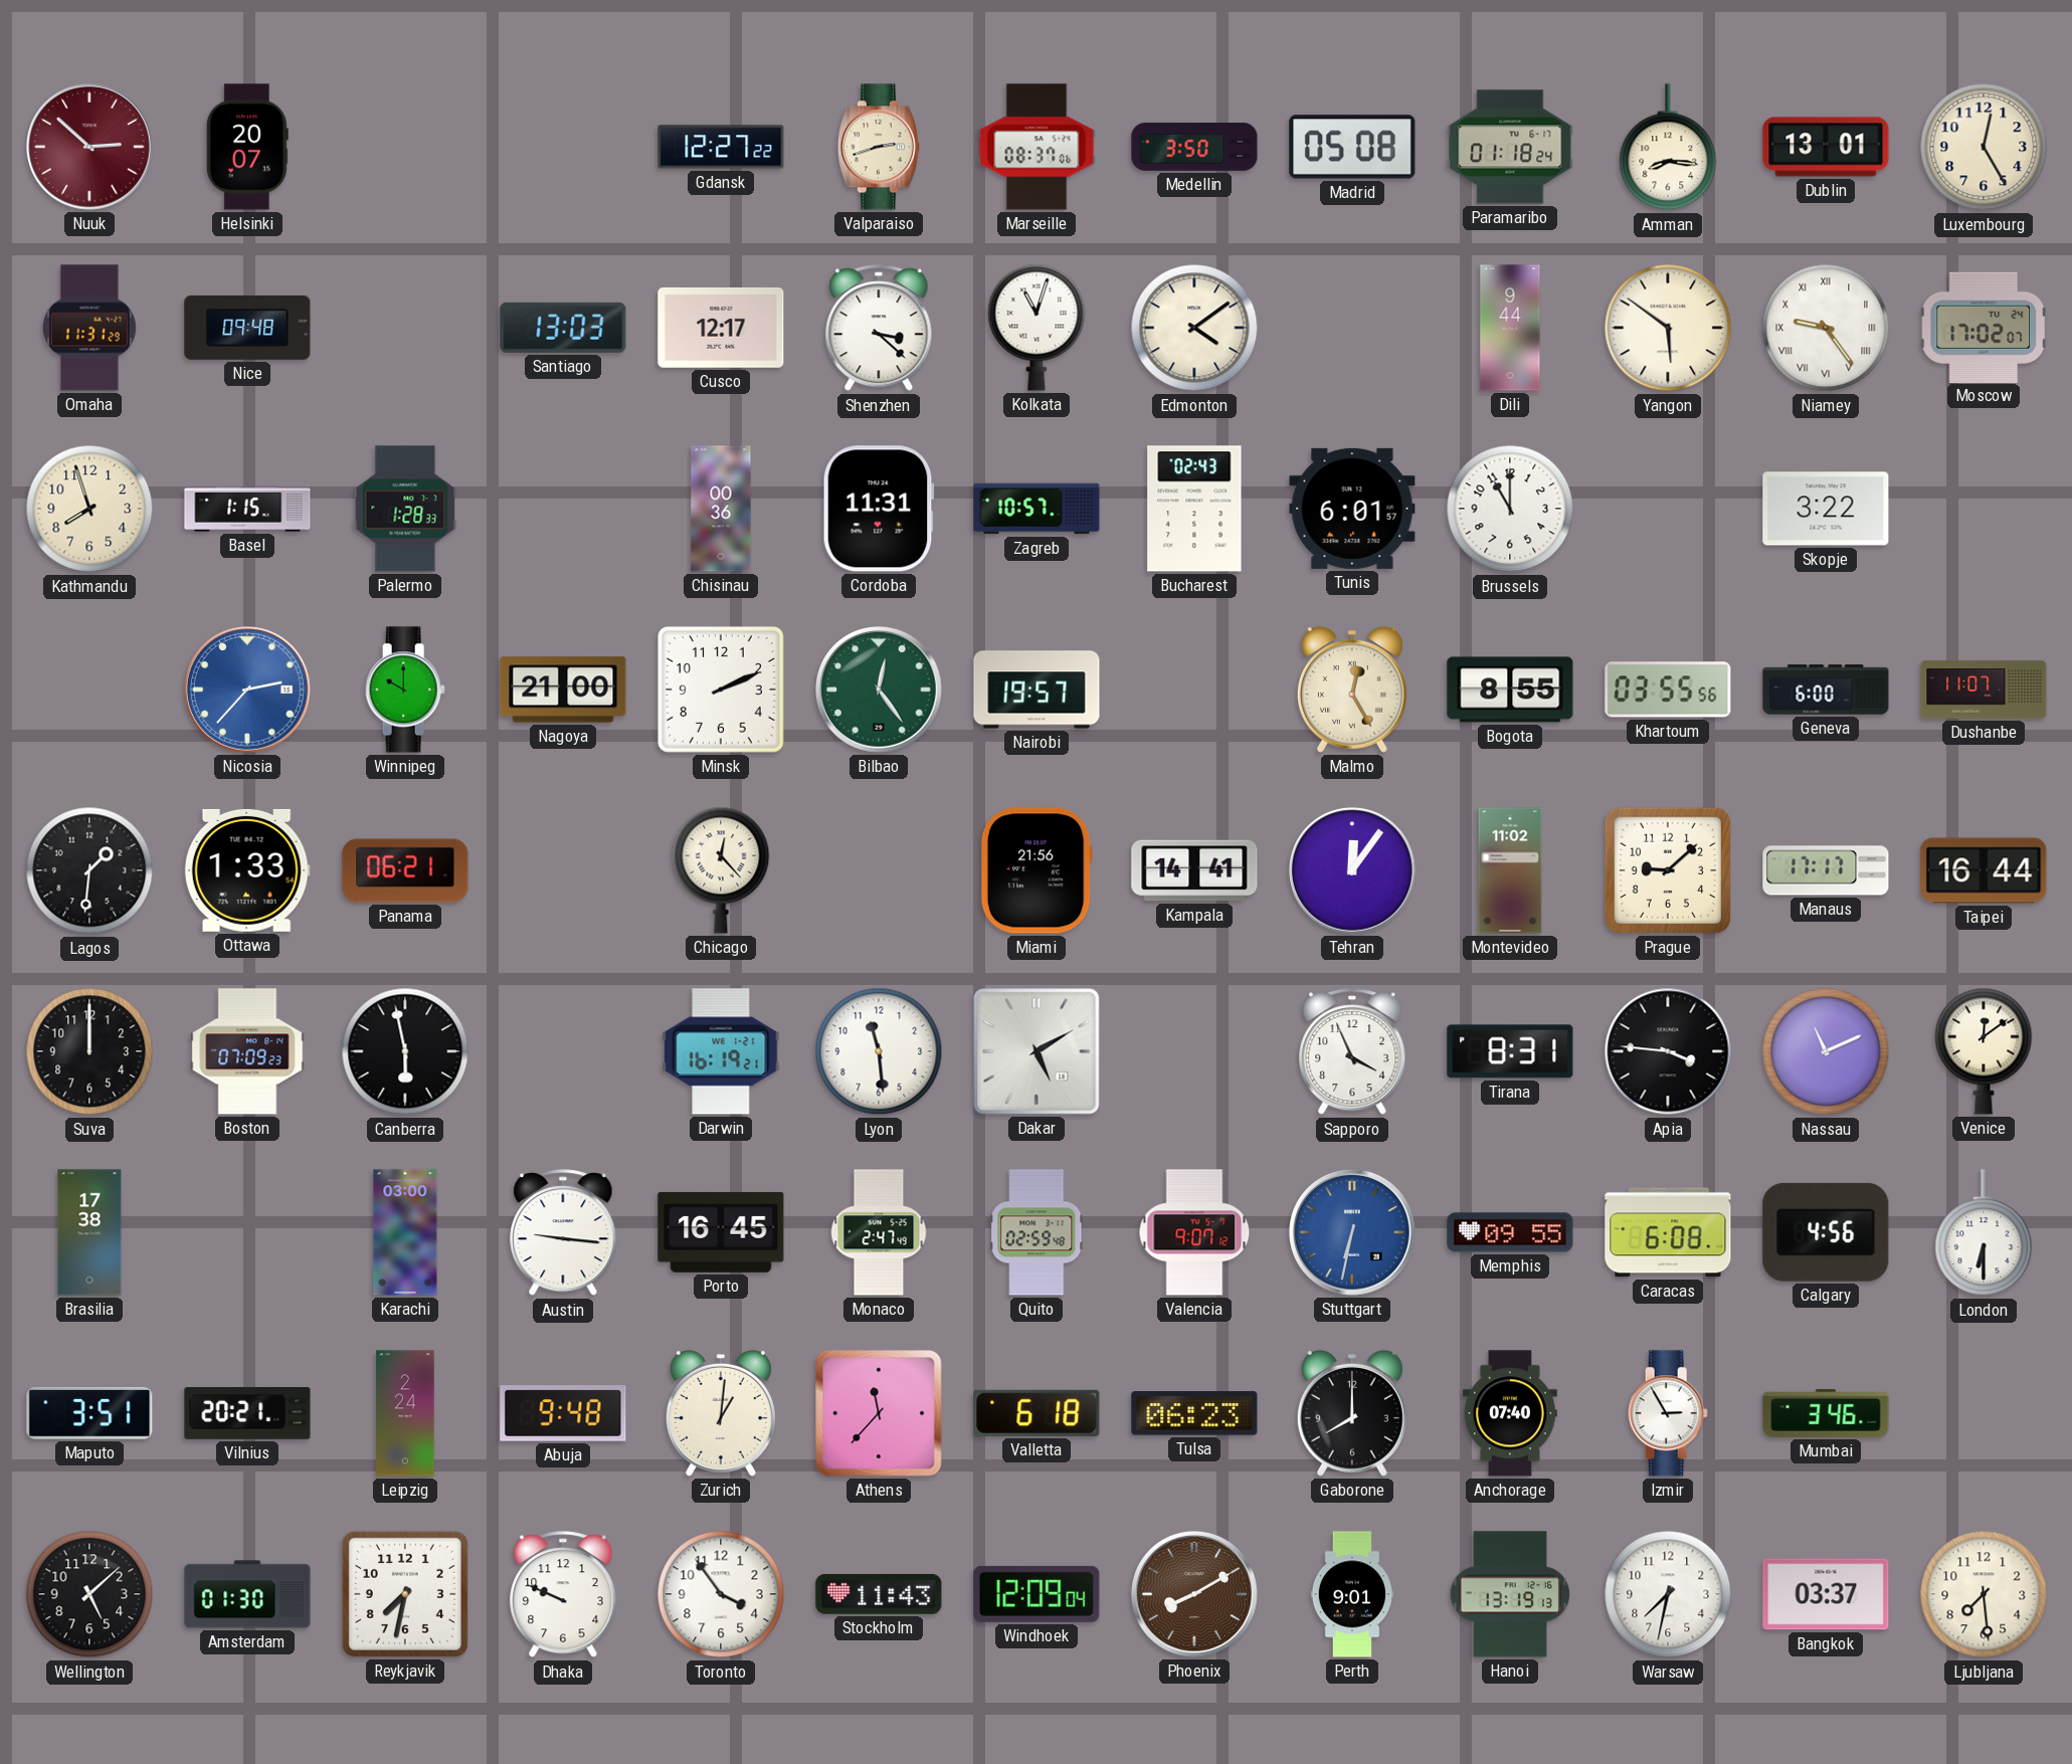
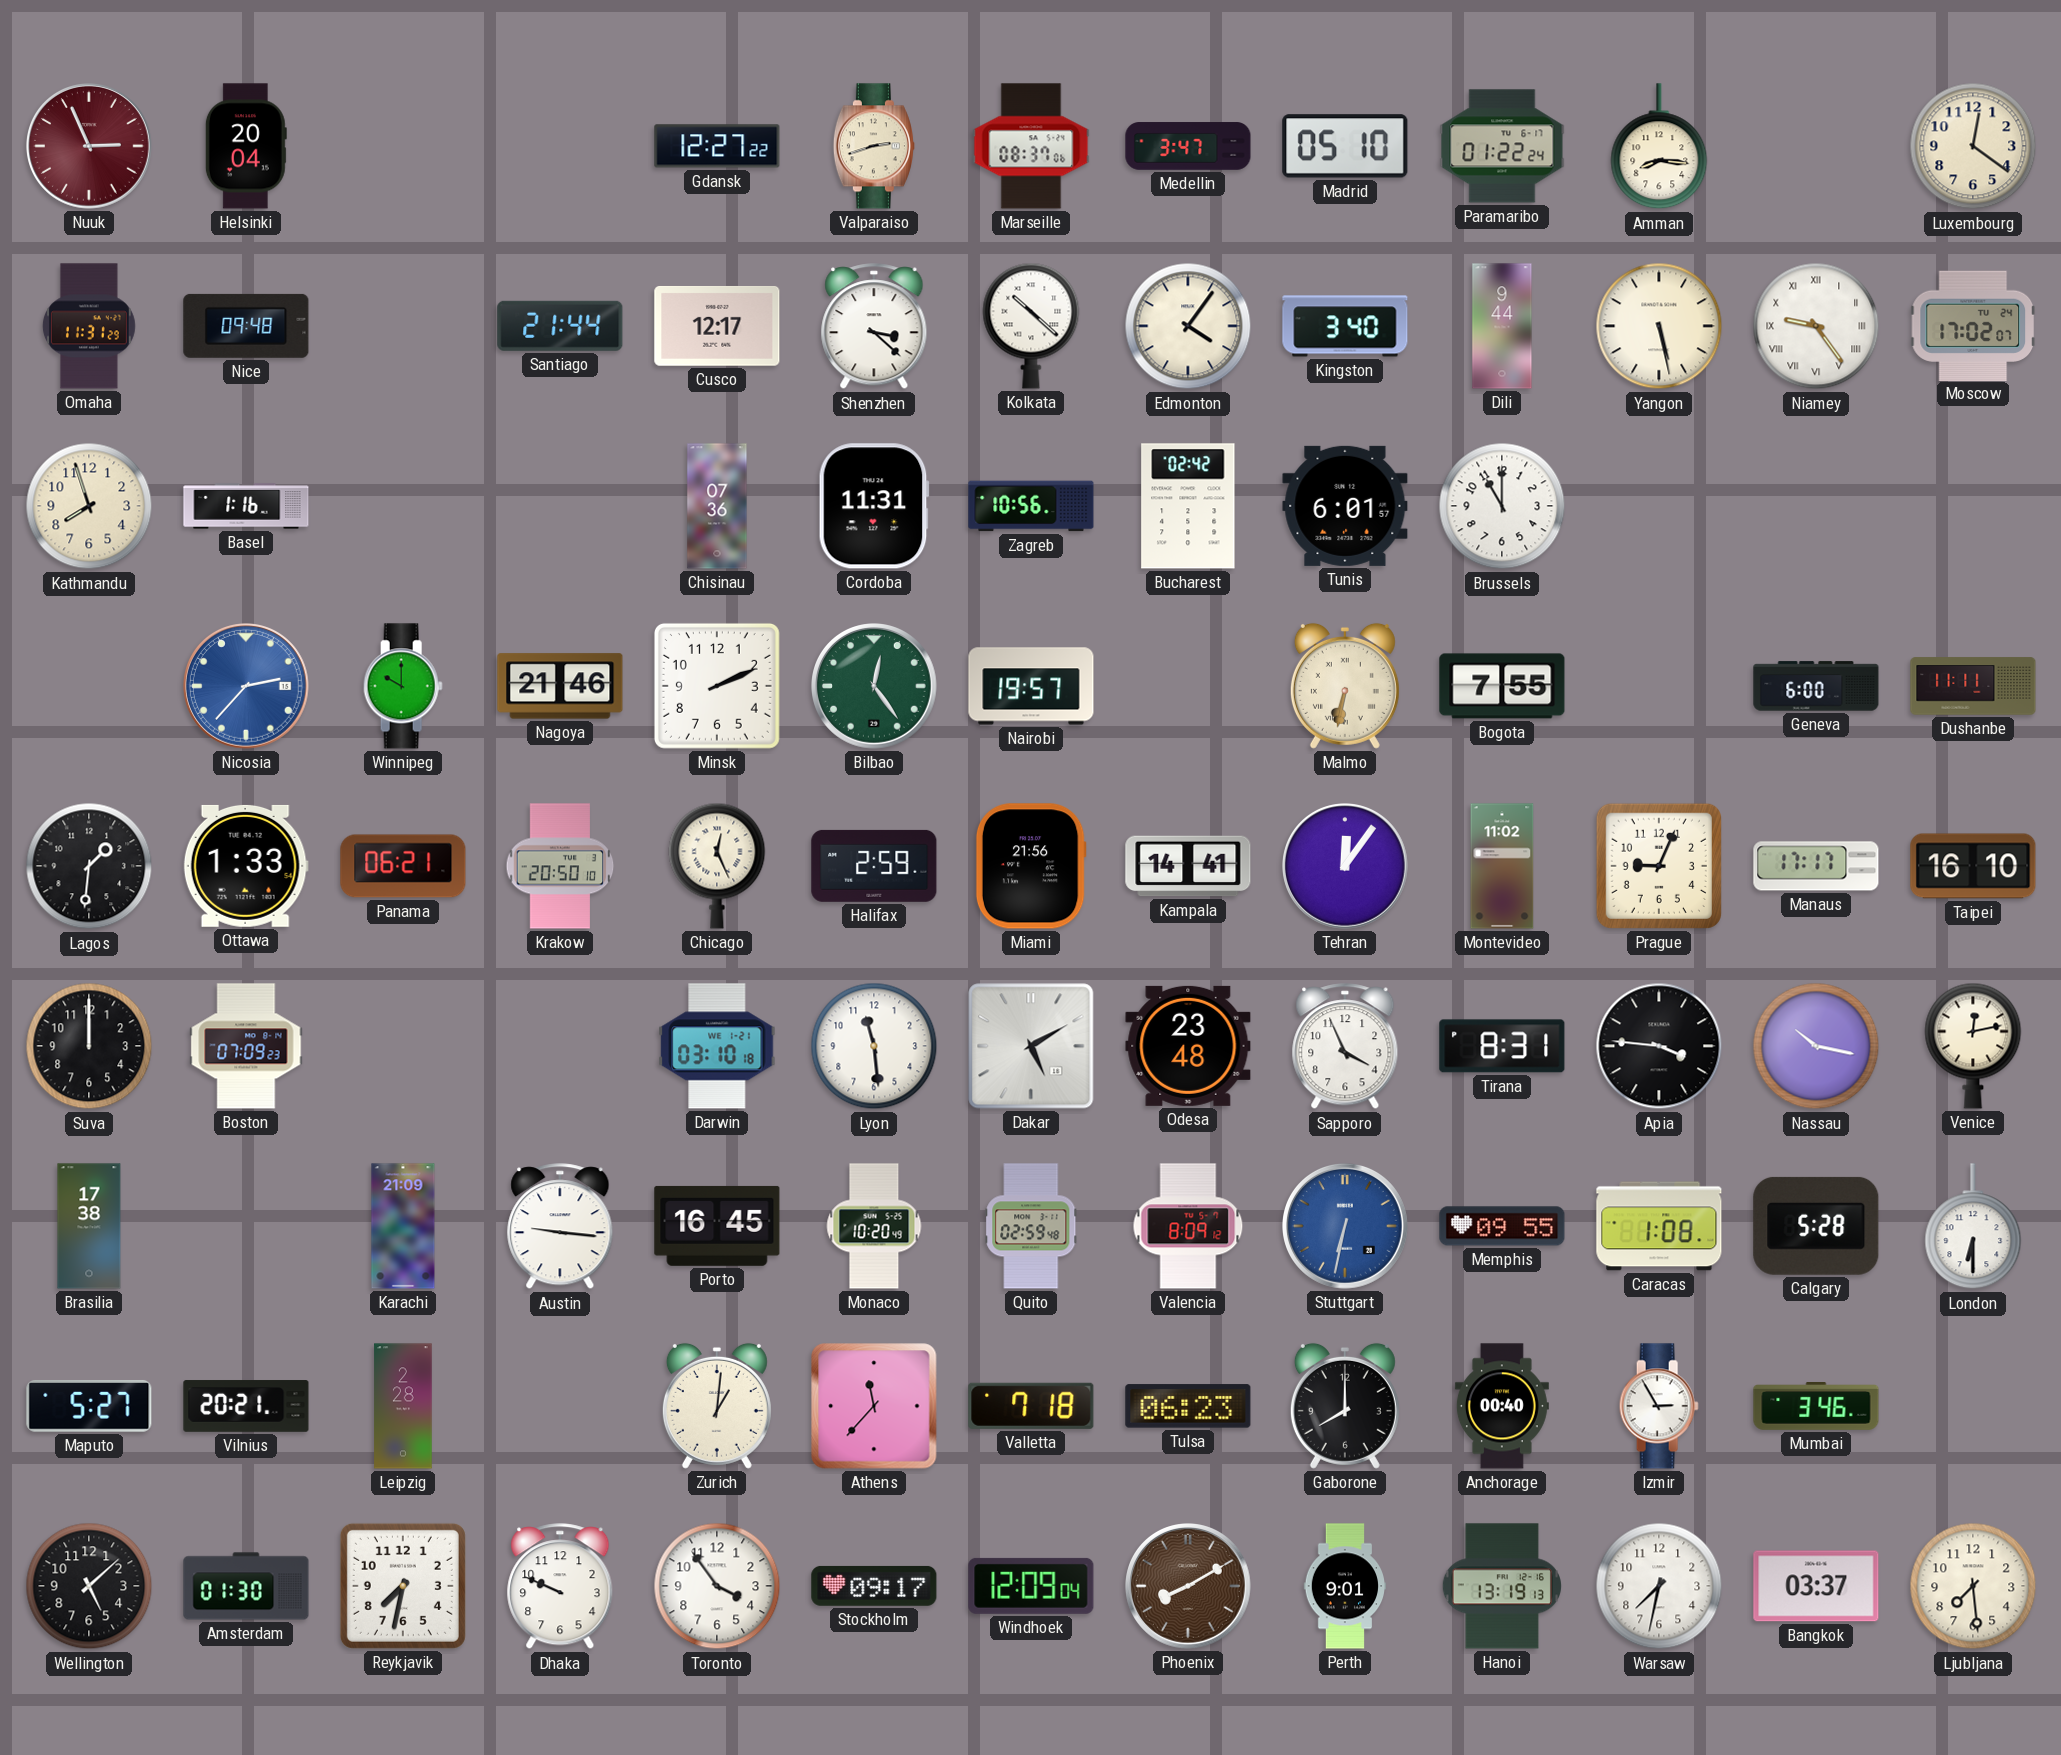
Nuuk: 2:52 -> 2:56 (90, 147)
Helsinki: 20:07 -> 20:04 (246, 146)
Medellin: 3:50 -> 3:47 (1188, 146)
Madrid: 05:08 -> 05:10 (1345, 146)
Paramaribo: 01:18 -> 01:22 (1502, 146)
Dublin: 13:01 -> none (1826, 147)
Luxembourg: 12:25 -> 12:21 (1973, 146)
Santiago: 13:03 -> 21:44 (560, 326)
Kolkata: 11:03 -> 10:22 (1031, 326)
Edmonton: 4:09 -> 4:06 (1188, 326)
Kingston: none -> 3:40 (1345, 326)
Yangon: 5:51 -> 5:28 (1659, 326)
Basel: 1:15 -> 1:16 (246, 506)
Palermo: 1:28 -> none (405, 509)
Chisinau: 00:36 -> 07:36 (717, 506)
Zagreb: 10:57 -> 10:56 (1031, 506)
Bucharest: 02:43 -> 02:42 (1188, 506)
Skopje: 3:22 -> none (1826, 509)
Nagoya: 21:00 -> 21:46 (560, 686)
Malmo: 12:25 -> 6:32 (1345, 686)
Bogota: 8:55 -> 7:55 (1502, 686)
Khartoum: 03:55 -> none (1668, 690)
Dushanbe: 11:07 -> 11:11 (1973, 686)
Krakow: none -> 20:50 (560, 866)
Chicago: 12:23 -> 12:26 (717, 866)
Halifax: none -> 2:59 (874, 866)
Prague: 9:08 -> 9:04 (1659, 866)
Taipei: 16:44 -> 16:10 (1973, 866)
Canberra: 5:58 -> none (405, 1051)
Darwin: 16:19 -> 03:10 (717, 1046)
Odesa: none -> 23:48 (1188, 1046)
Nassau: 11:11 -> 10:17 (1816, 1046)
Venice: 12:09 -> 12:13 (1973, 1046)
Karachi: 03:00 -> 21:09 (403, 1226)
Monaco: 2:47 -> 10:20 (874, 1226)
Valencia: 9:07 -> 8:09 (1188, 1226)
Caracas: 6:08 -> 1:08 (1659, 1226)
Calgary: 4:56 -> 5:28 (1816, 1226)
Maputo: 3:51 -> 5:27 (89, 1406)
Leipzig: 2:24 -> 2:28 (403, 1406)
Abuja: 9:48 -> none (563, 1413)
Valletta: 6:18 -> 7:18 (1031, 1406)
Anchorage: 07:40 -> 00:40 (1502, 1406)
Stockholm: 11:43 -> 09:17 (874, 1586)
